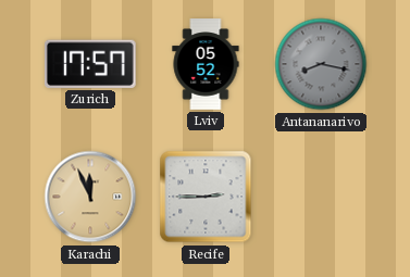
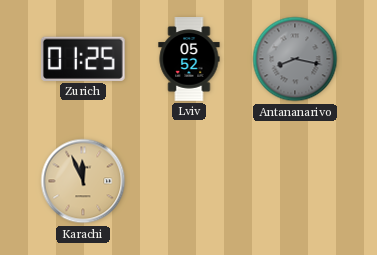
Zurich: 17:57 -> 01:25 (83, 59)
Recife: 2:45 -> none (206, 197)
